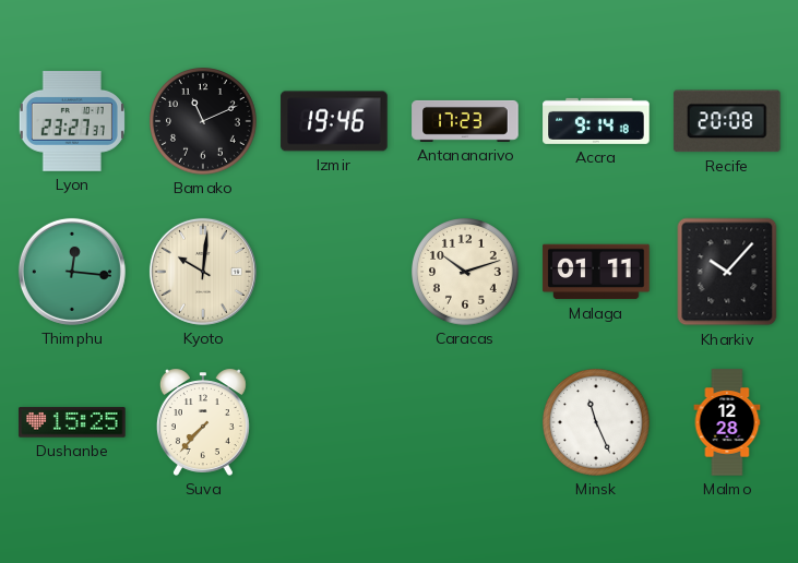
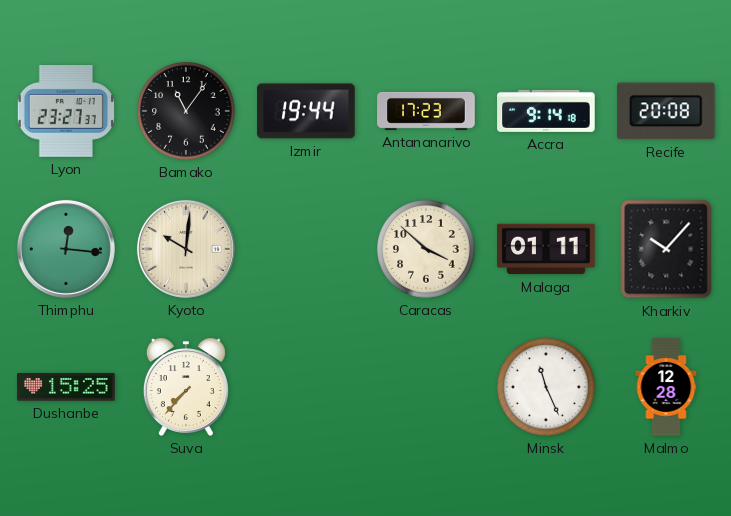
Bamako: 11:11 -> 11:06 (186, 111)
Izmir: 19:46 -> 19:44 (306, 111)
Caracas: 10:12 -> 3:52 (426, 249)
